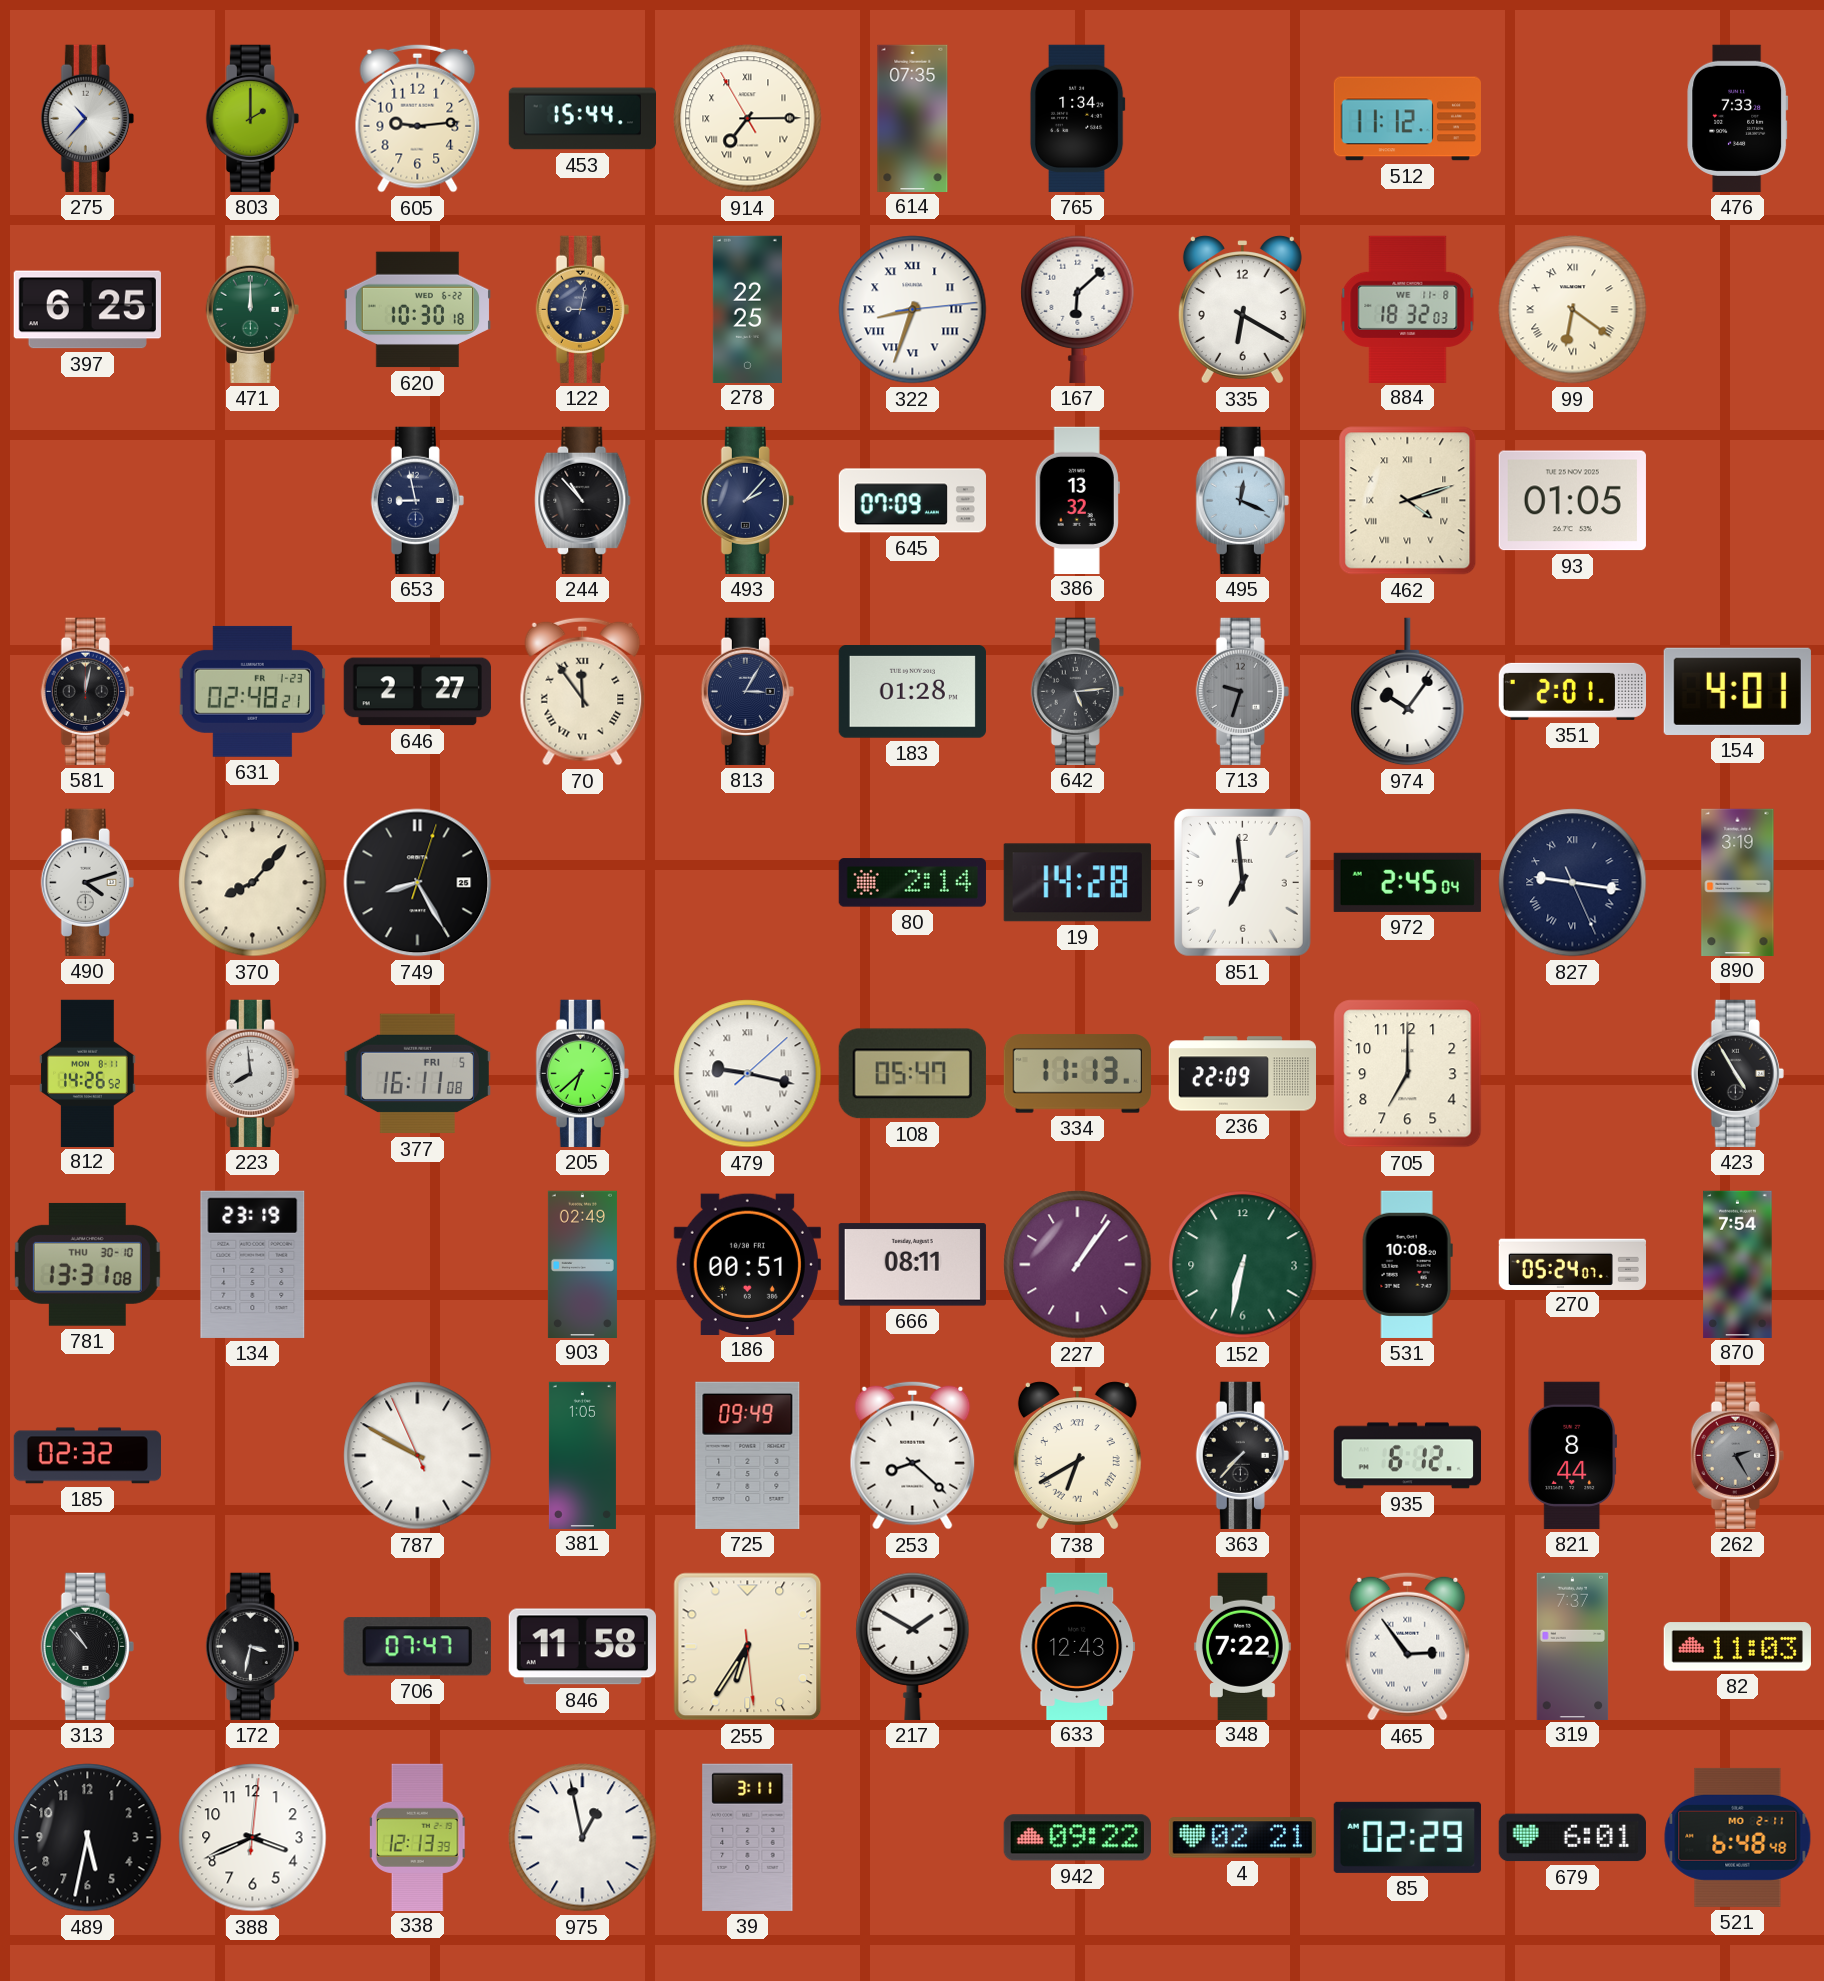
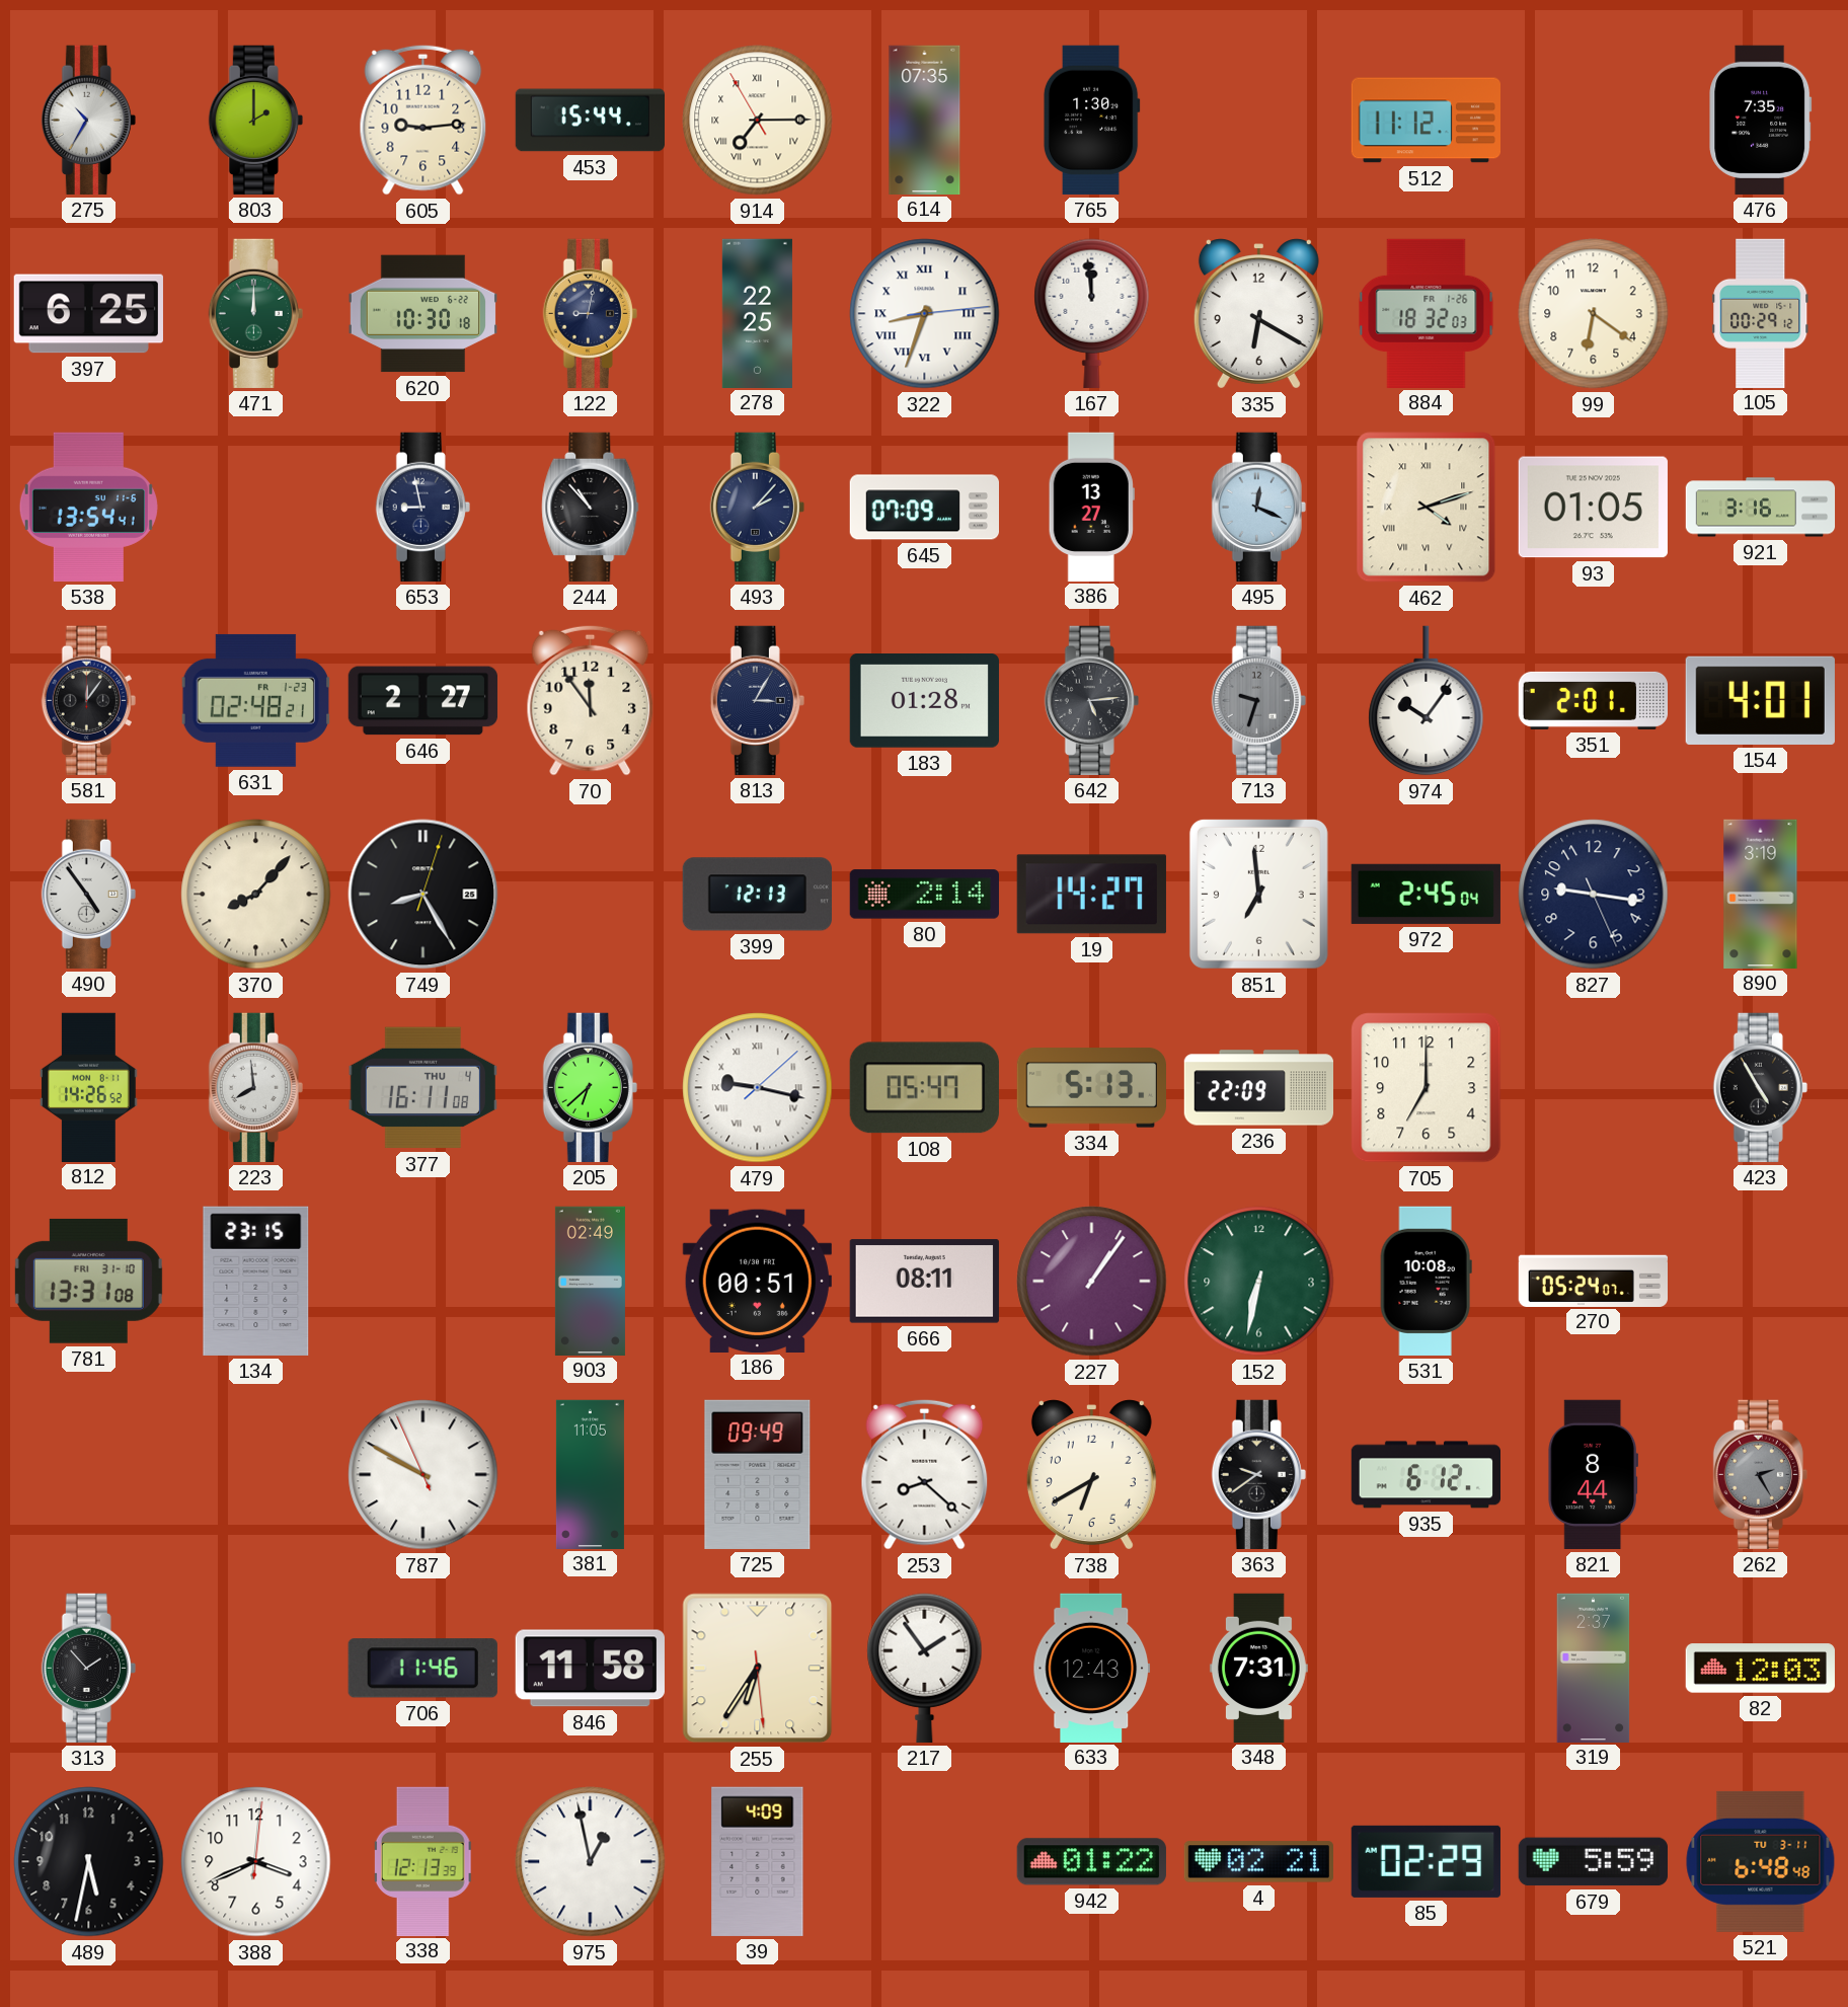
275: 10:37 -> 10:35 (88, 120)
765: 1:34 -> 1:30 (1091, 120)
476: 7:33 -> 7:35 (1761, 120)
167: 6:08 -> 11:59 (1092, 313)
884 date: WE 11-8 -> FR 1-26 (1427, 313)
99 numerals: Roman -> Arabic (1594, 314)
105: none -> 00:29 (1761, 313)
538: none -> 13:54 (88, 507)
386: 13:32 -> 13:27 (1091, 507)
921: none -> 3:16 (1761, 508)
581: 12:02 -> 12:06 (88, 700)
70 numerals: Roman -> Arabic (591, 700)
490: 4:12 -> 4:54 (88, 894)
399: none -> 12:13 (757, 895)
19: 14:28 -> 14:27 (1091, 895)
827 numerals: Roman -> Arabic (1594, 895)
377 date: FRI 5 -> THU 4 (422, 1088)
334: 11:13 -> 5:13 (1091, 1088)
781 date: THU 30-10 -> FRI 31-10 (88, 1281)
134: 23:19 -> 23:15 (256, 1281)
870: 7:54 -> none (1738, 1264)
185: 02:32 -> none (87, 1456)
381: 1:05 -> 11:05 (590, 1474)
738 numerals: Roman -> Arabic (1091, 1475)
363: 7:37 -> 9:39 (1258, 1474)
313: 10:53 -> 1:53 (88, 1668)
172: 3:32 -> none (252, 1646)
706: 07:47 -> 11:46 (422, 1669)
217: 1:50 -> 1:54 (925, 1668)
348: 7:22 -> 7:31 (1258, 1668)
465: 2:54 -> none (1408, 1646)
319: 7:37 -> 2:37 (1594, 1668)
82: 11:03 -> 12:03 (1760, 1669)
39: 3:11 -> 4:09 (758, 1861)
942: 09:22 -> 01:22 (1091, 1862)
679: 6:01 -> 5:59 (1593, 1862)
521 date: MO 2-11 -> TU 3-11 (1761, 1861)
